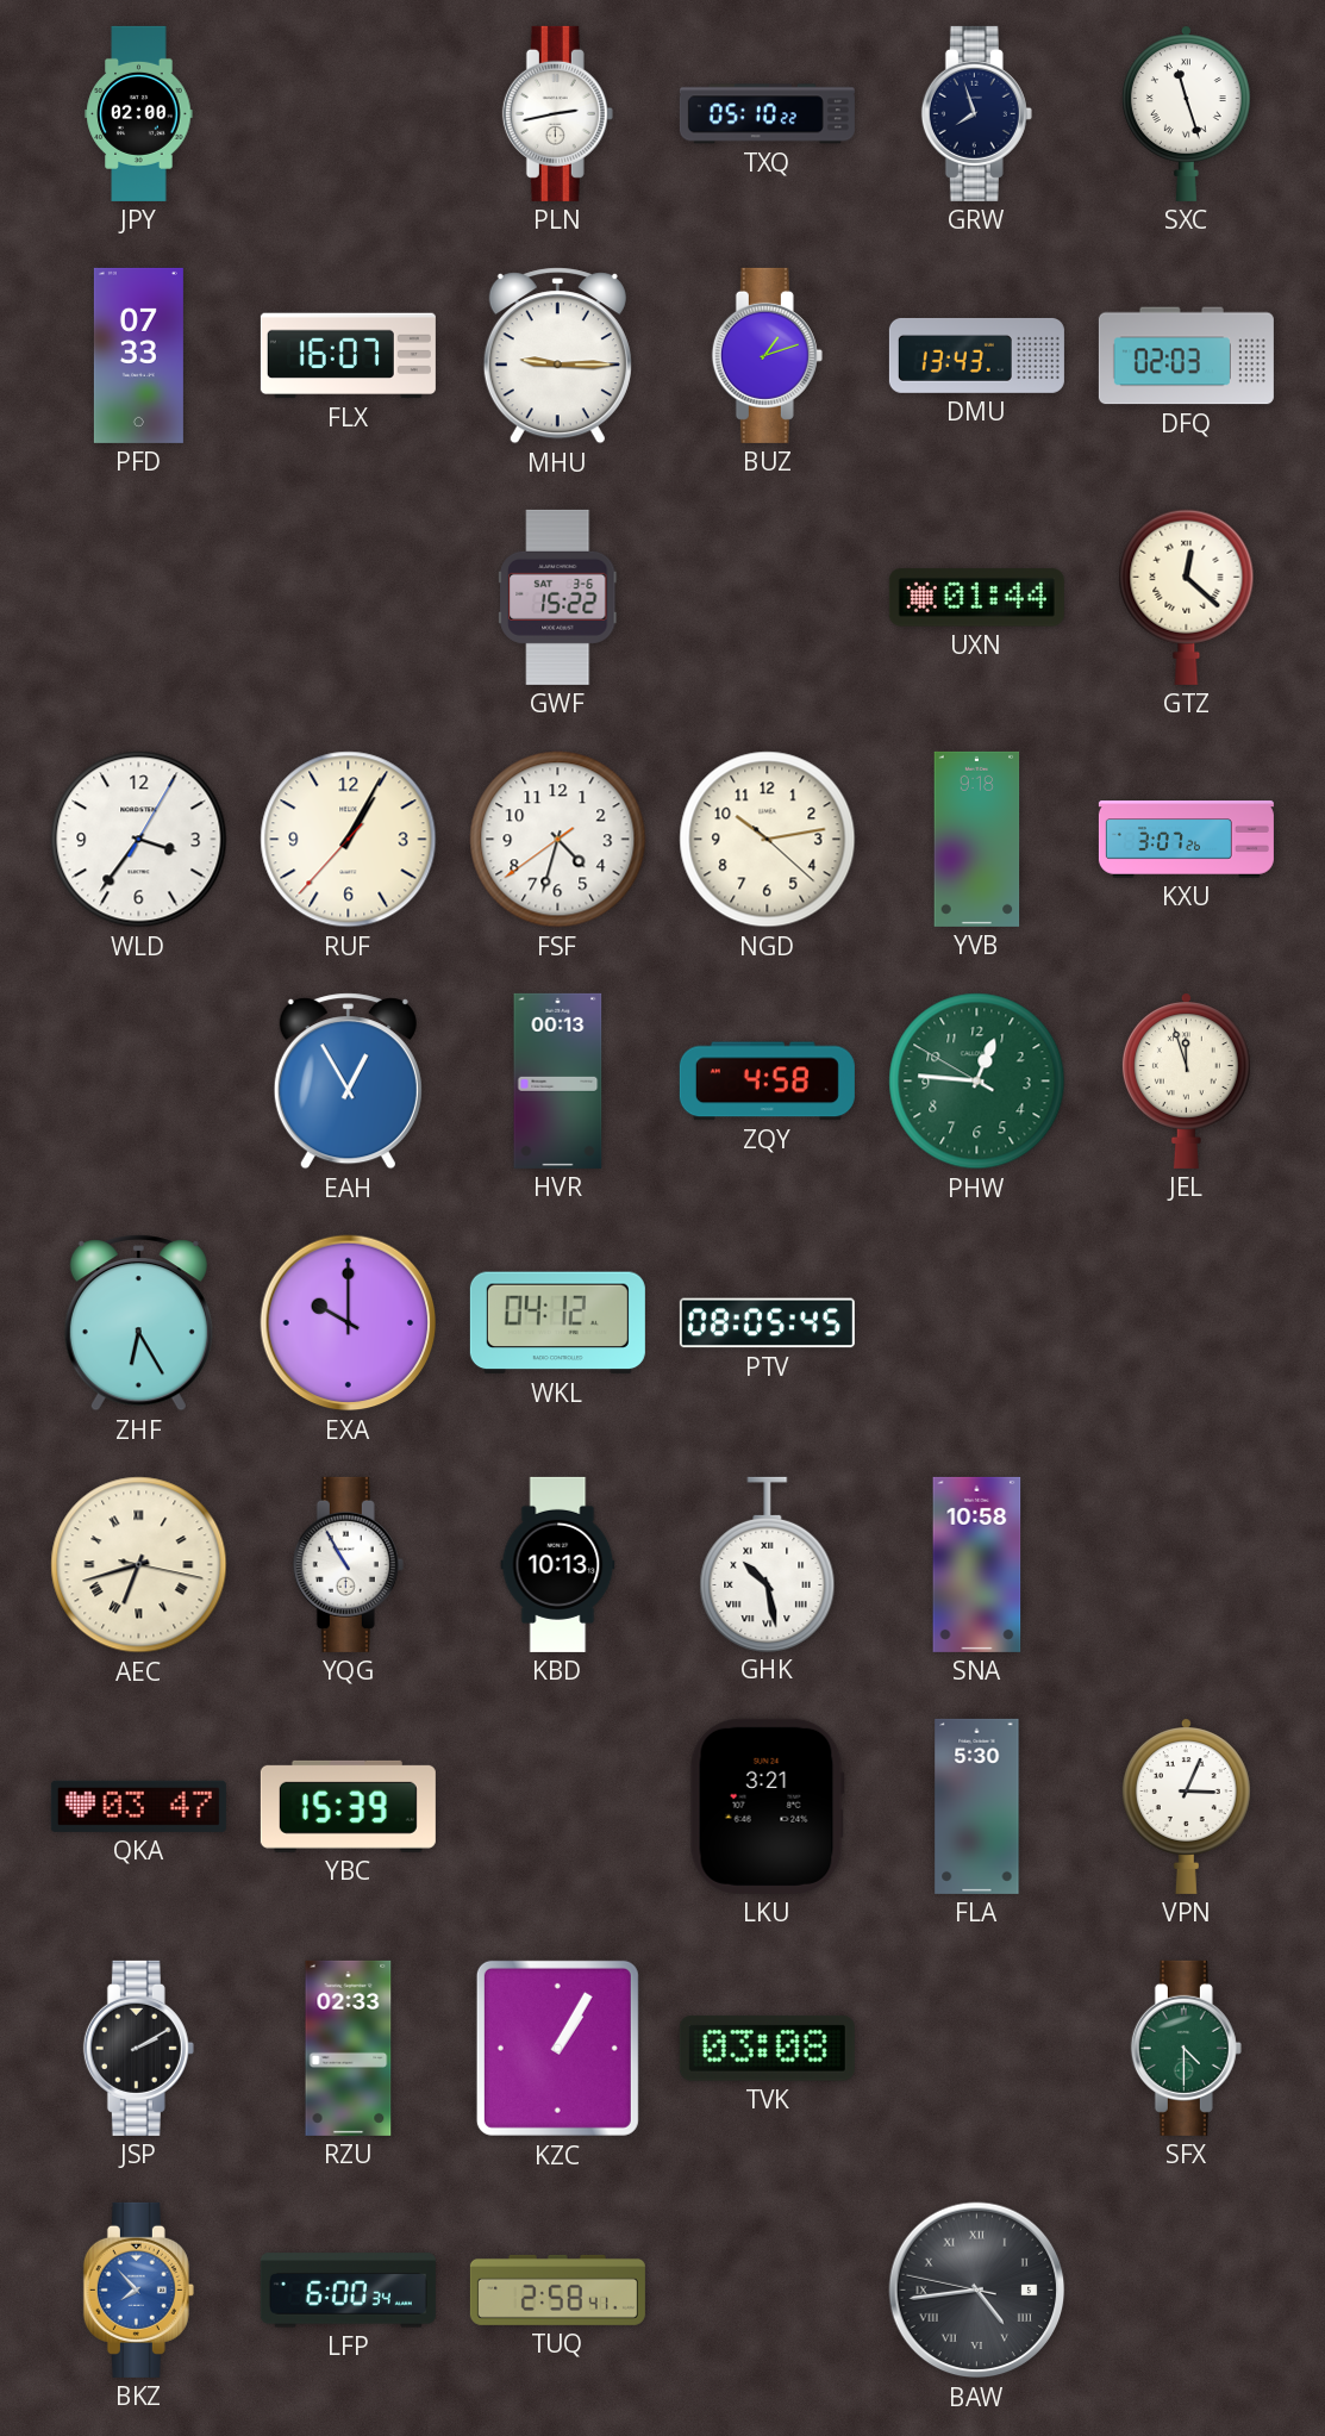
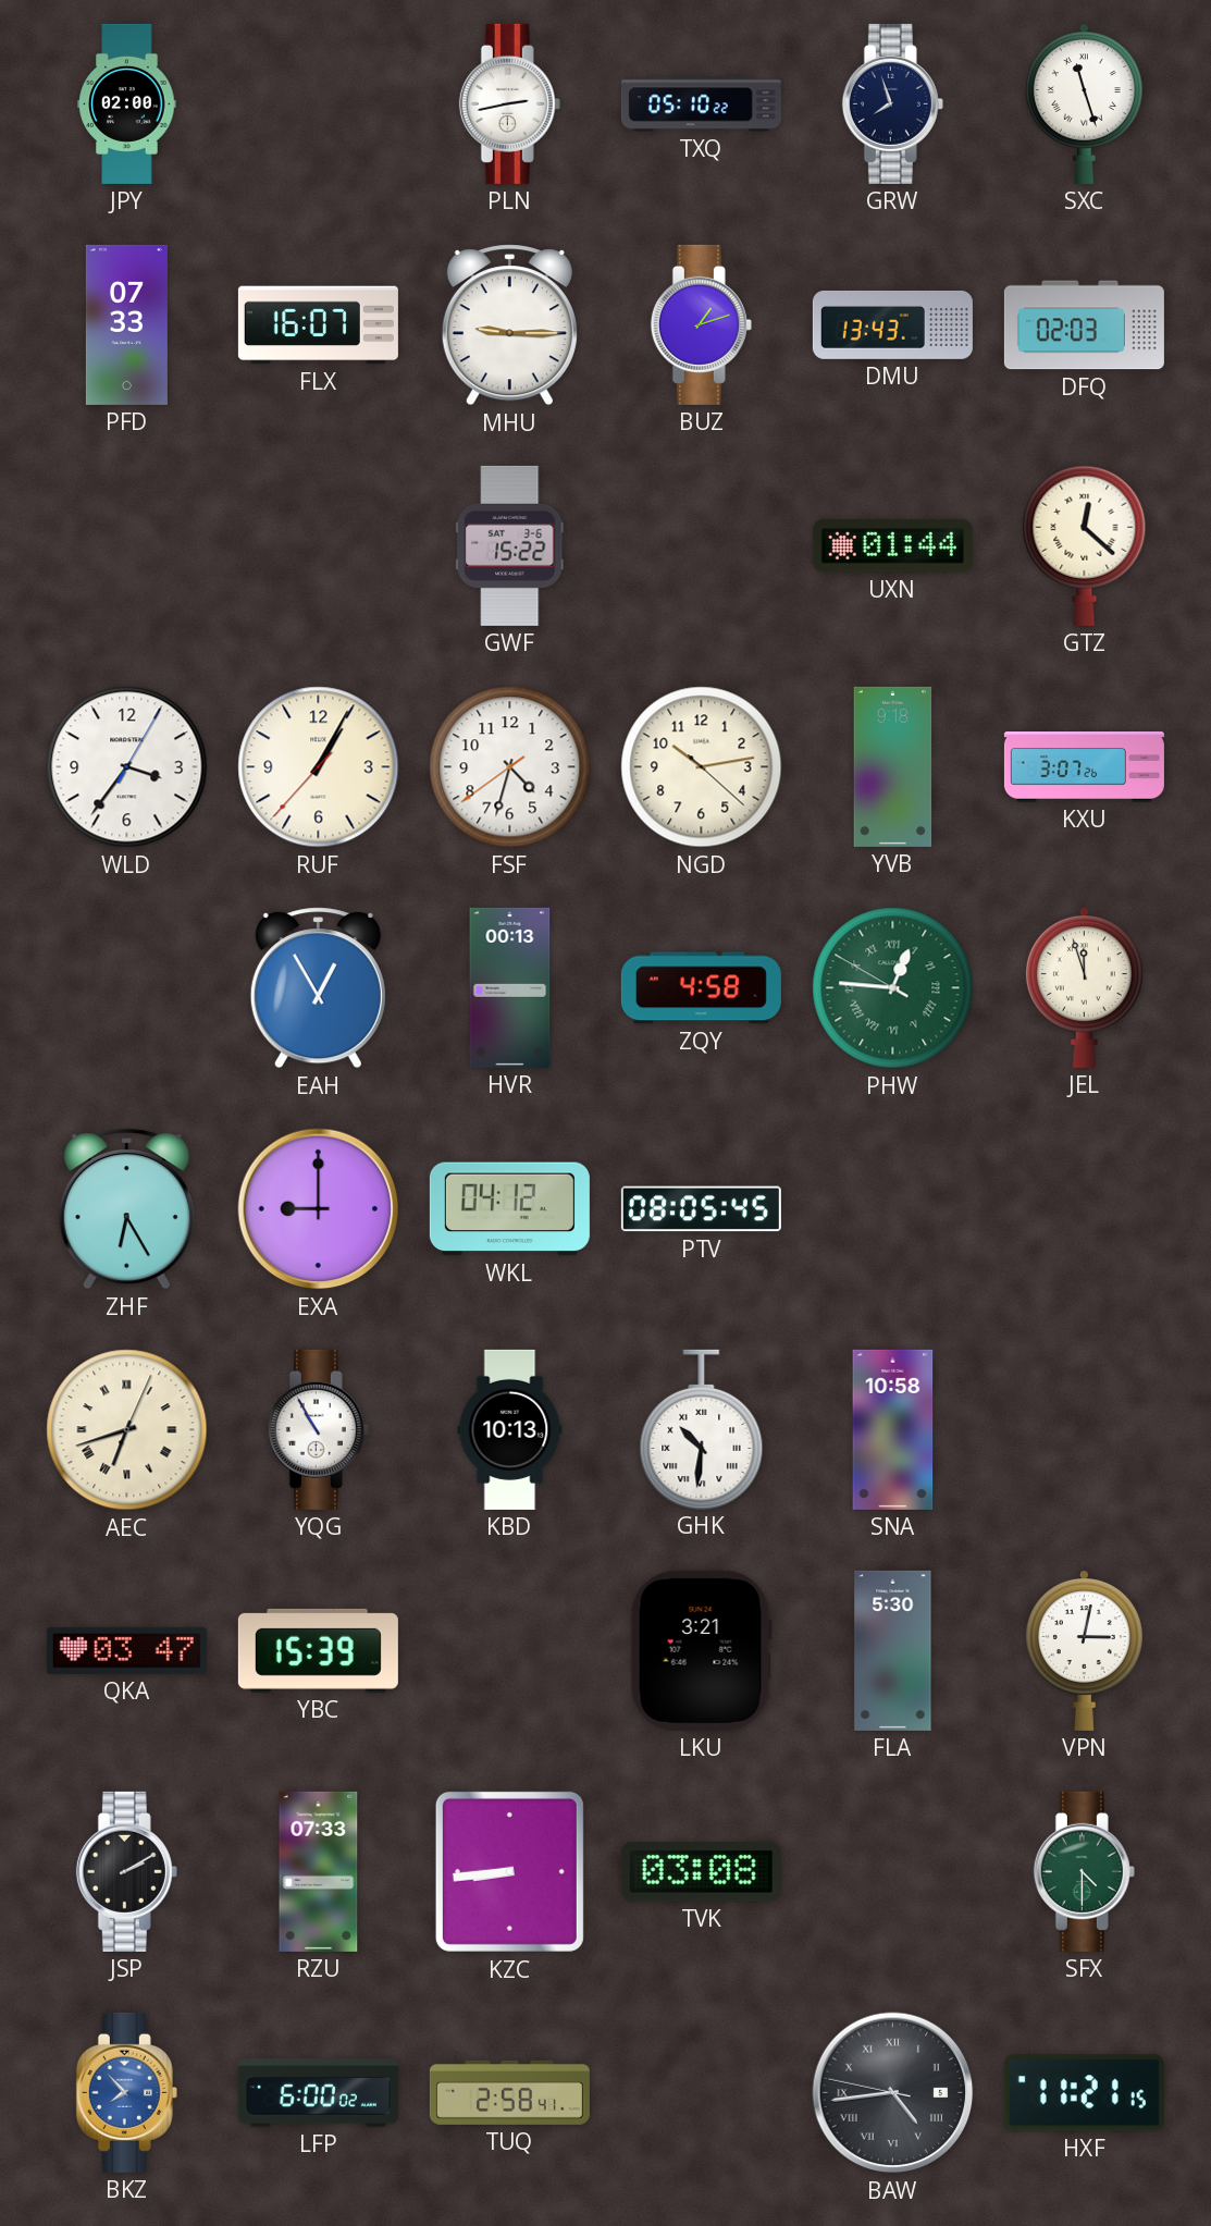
PHW numerals: Arabic -> Roman (893, 988)
EXA: 10:00 -> 9:00 (319, 1209)
AEC: 6:42:17 -> 6:42:04 (127, 1430)
GHK: 10:28 -> 10:31 (702, 1429)
VPN: 3:04 -> 3:02 (1084, 1650)
RZU: 02:33 -> 07:33 (319, 1871)
KZC: 1:05 -> 8:44 (509, 1871)
LFP: 6:00:34 -> 6:00:02 (318, 2093)
HXF: none -> 11:21 (1084, 2093)
